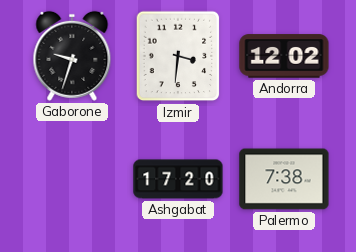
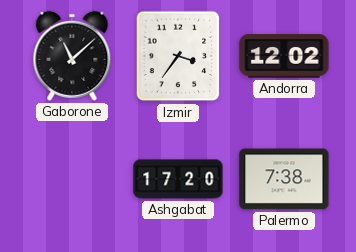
Gaborone: 9:33 -> 11:08 (72, 56)
Izmir: 3:31 -> 3:36 (178, 56)
